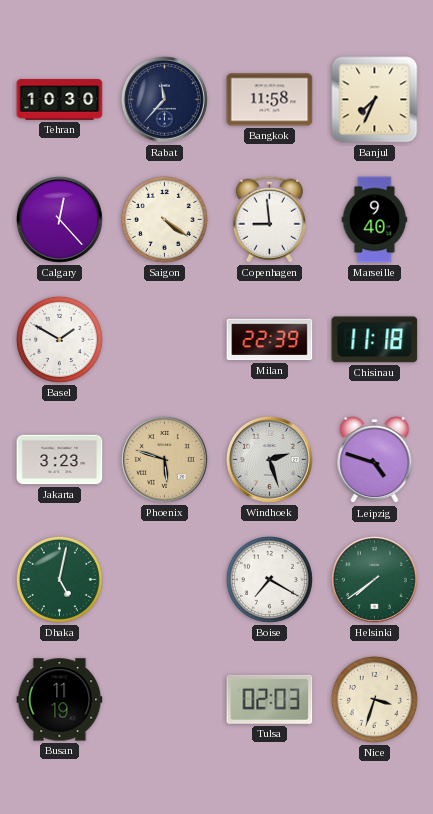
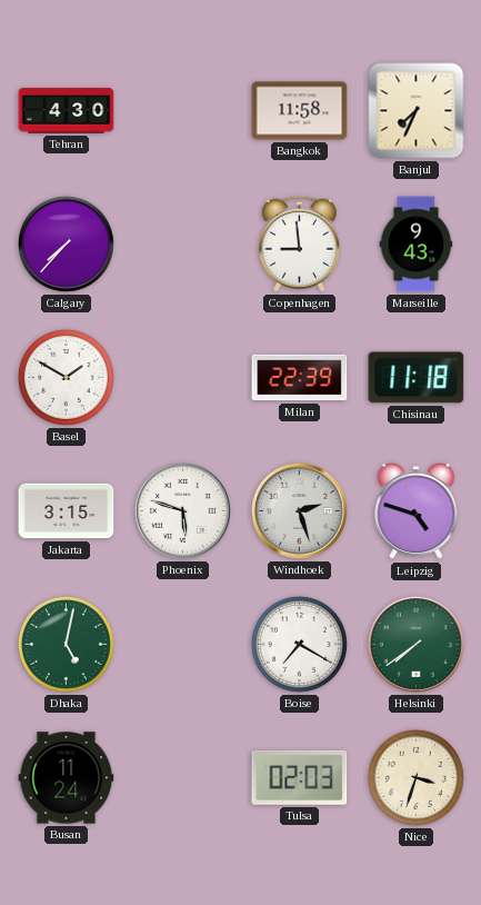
Tehran: 10:30 -> 4:30 (67, 111)
Rabat: 11:37 -> none (164, 99)
Calgary: 12:23 -> 7:37 (66, 243)
Saigon: 4:21 -> none (164, 219)
Marseille: 9:40 -> 9:43 (417, 245)
Jakarta: 3:23 -> 3:15 (67, 511)
Phoenix dial: champagne -> white (182, 510)
Busan: 11:19 -> 11:24 (67, 778)
